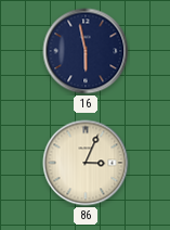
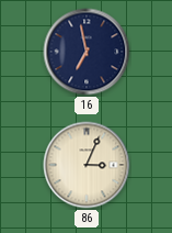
16: 5:58 -> 6:58 (87, 52)
